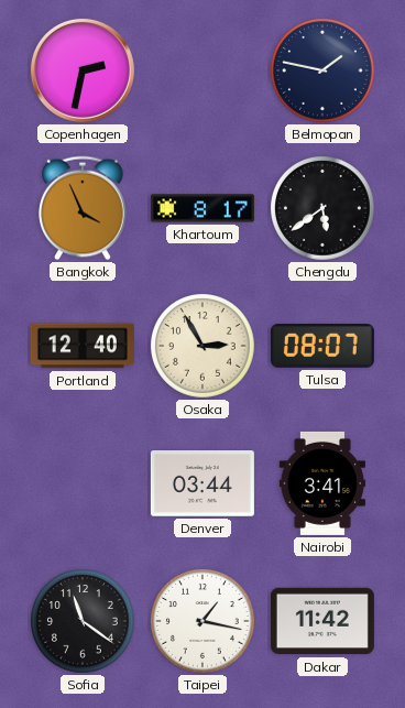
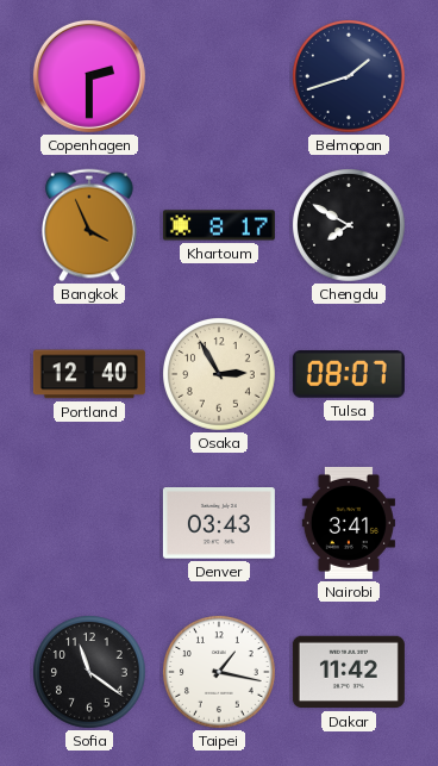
Copenhagen: 2:32 -> 2:30 (89, 76)
Belmopan: 1:47 -> 1:42 (350, 77)
Chengdu: 5:39 -> 7:50 (350, 226)
Denver: 03:44 -> 03:43 (219, 523)
